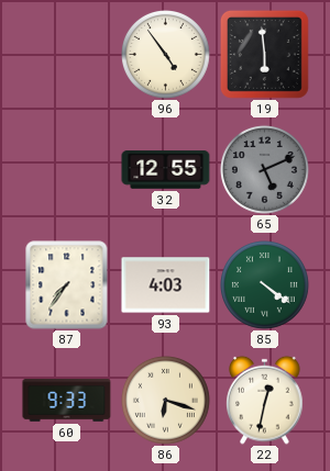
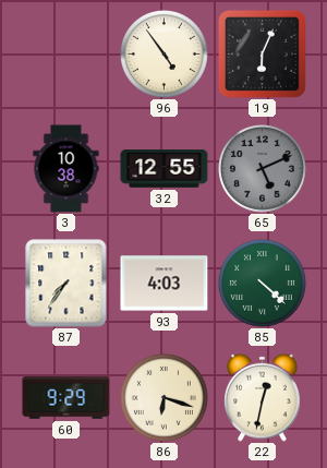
19: 5:59 -> 6:04 (262, 53)
3: none -> 10:38 (66, 169)
85: 4:21 -> 4:22 (263, 284)
60: 9:33 -> 9:29 (66, 398)
